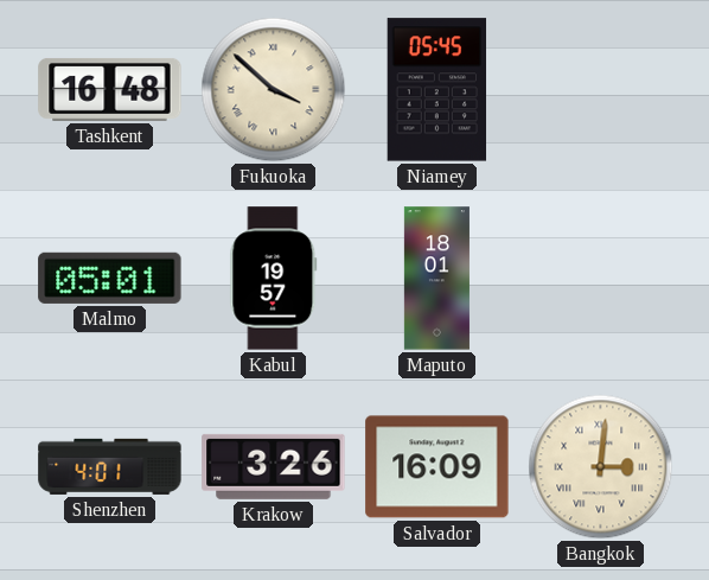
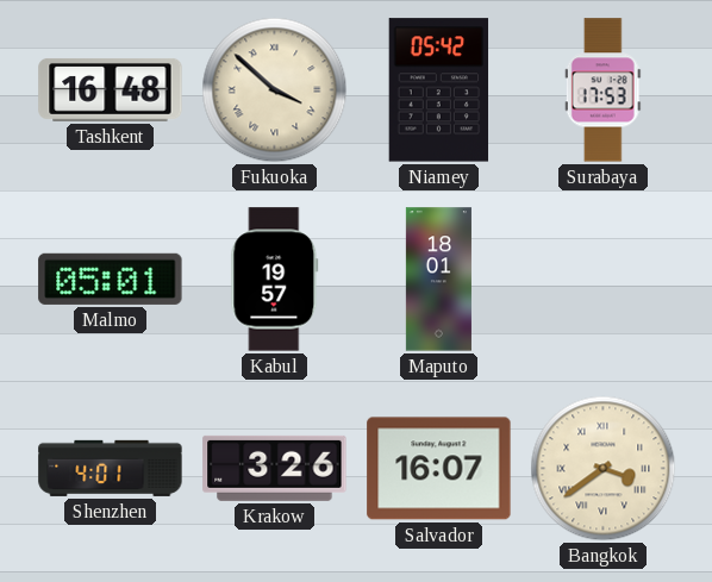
Niamey: 05:45 -> 05:42 (439, 90)
Surabaya: none -> 17:53 (602, 90)
Salvador: 16:09 -> 16:07 (439, 469)
Bangkok: 3:01 -> 3:39 (604, 469)
